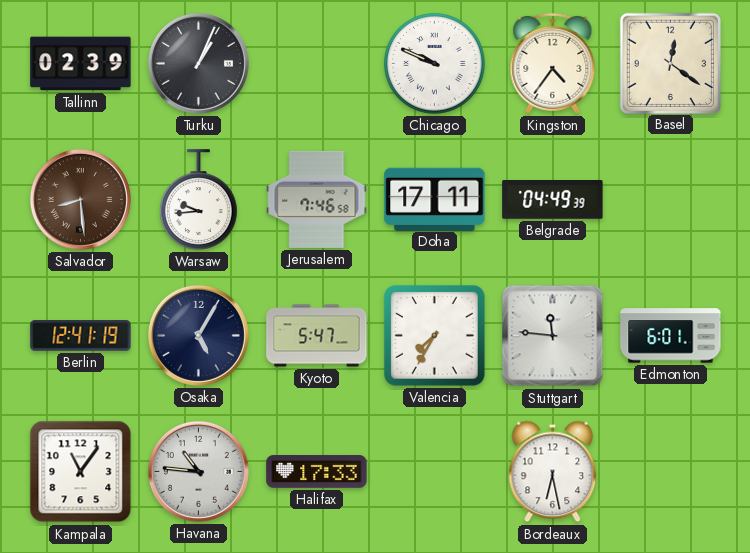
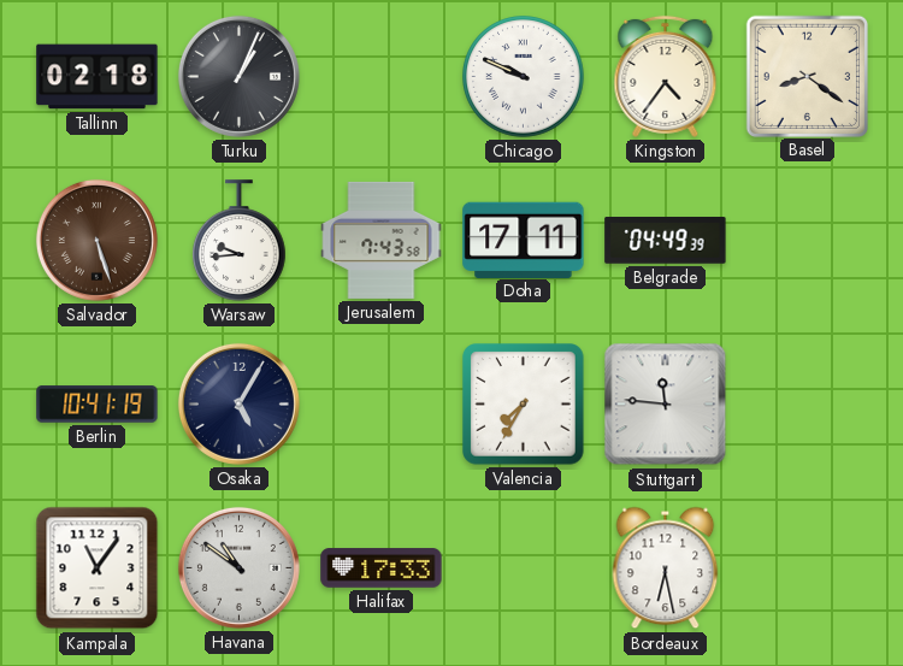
Tallinn: 02:39 -> 02:18 (98, 77)
Basel: 12:21 -> 8:21 (807, 76)
Salvador: 8:29 -> 5:27 (96, 240)
Jerusalem: 7:46 -> 7:43 (382, 240)
Berlin: 12:41 -> 10:41 (98, 405)
Kyoto: 5:47 -> none (317, 336)
Edmonton: 6:01 -> none (671, 336)
Havana: 10:46 -> 10:51 (238, 567)
